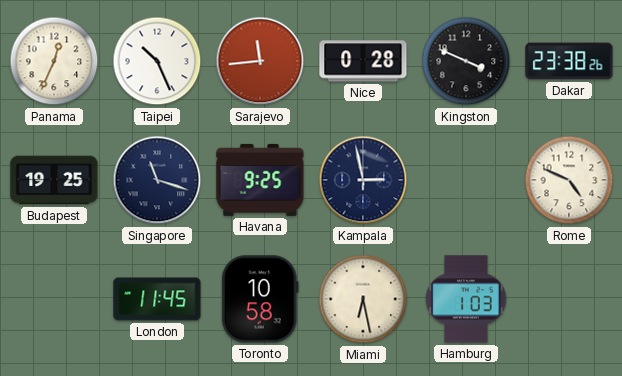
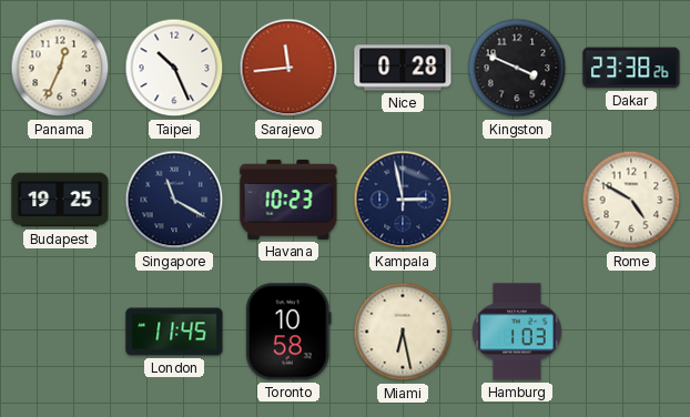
Singapore: 11:18 -> 11:20 (174, 200)
Havana: 9:25 -> 10:23 (288, 200)
Rome: 4:49 -> 4:50 (631, 200)
